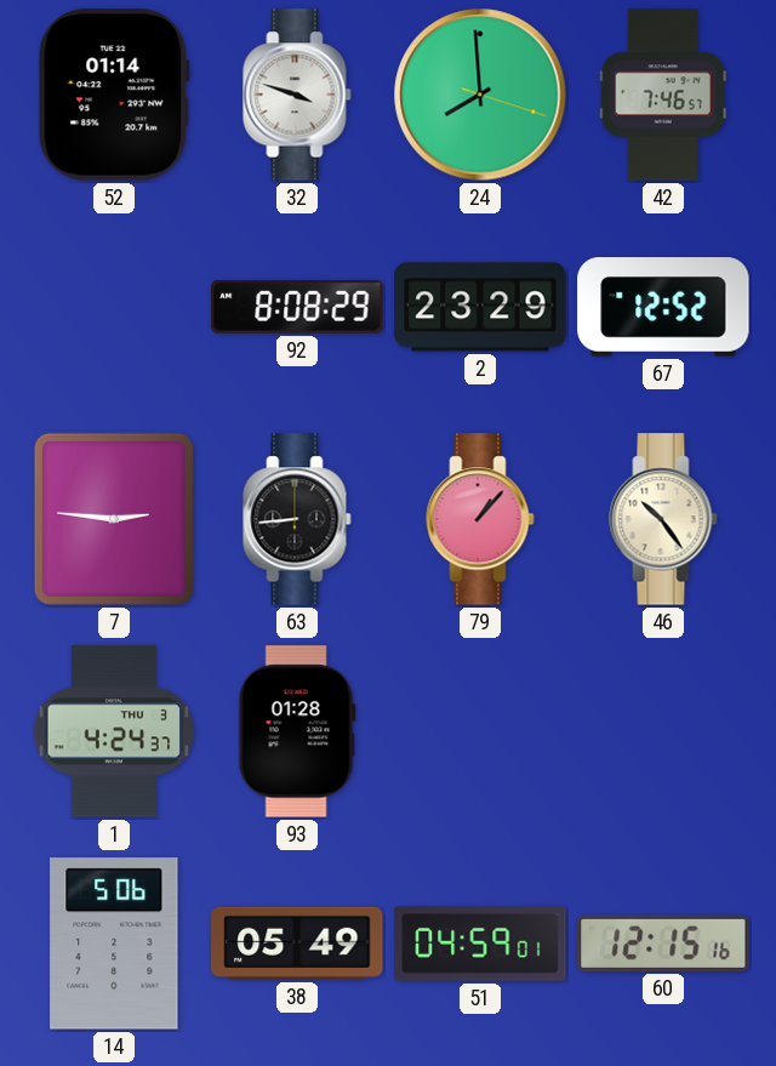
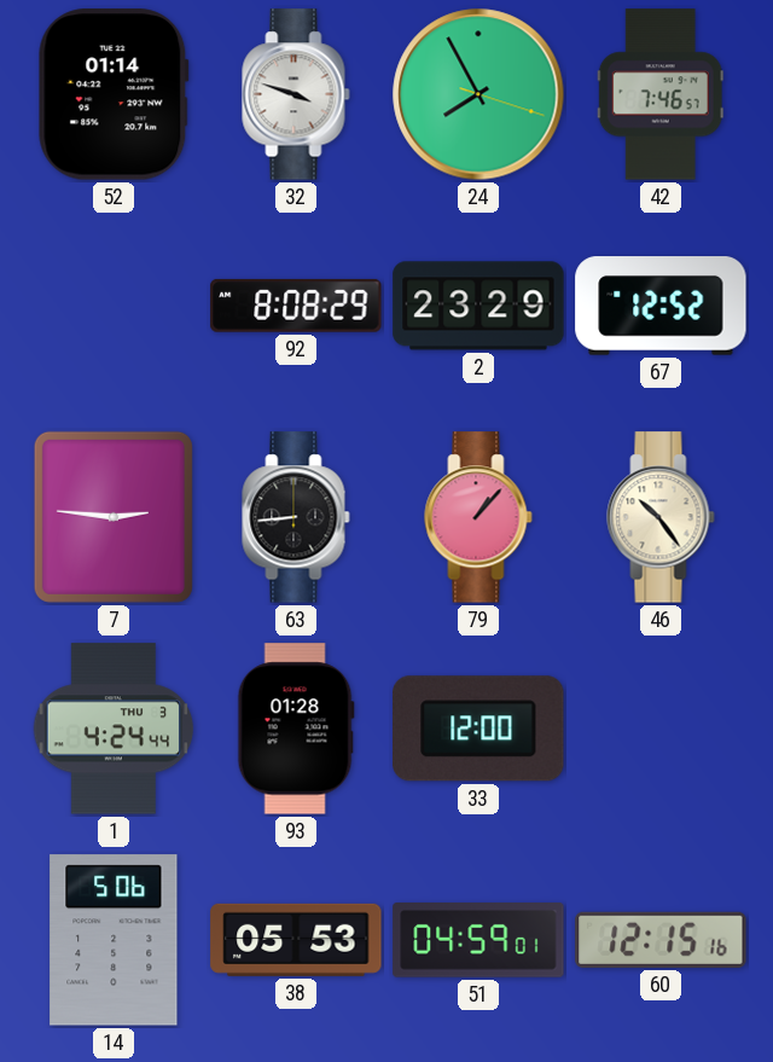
24: 7:59 -> 7:55 (478, 94)
1: 4:24:37 -> 4:24:44 (114, 729)
33: none -> 12:00 (478, 729)
38: 05:49 -> 05:53 (296, 940)
